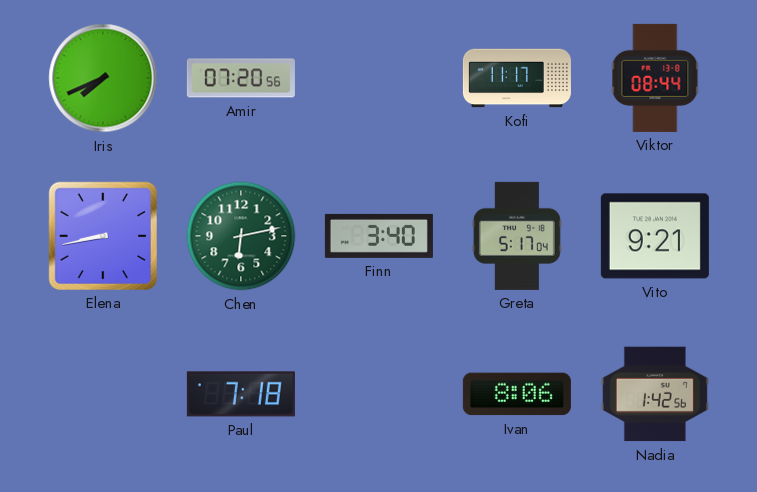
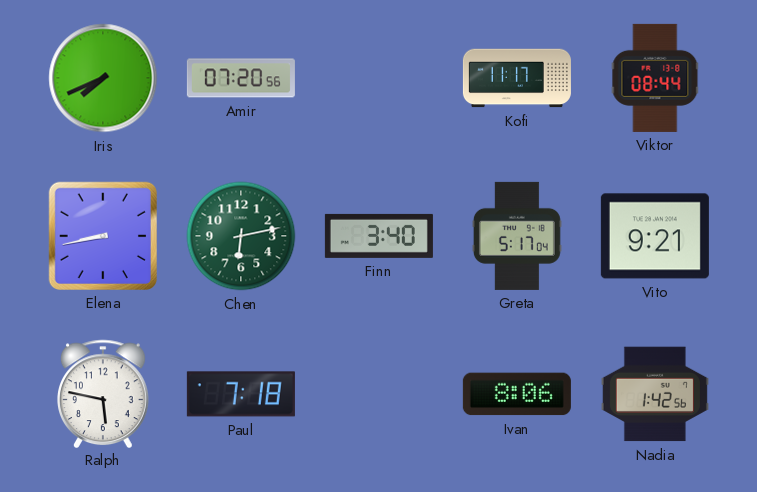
Ralph: none -> 5:47 (104, 393)
